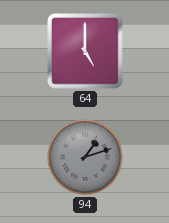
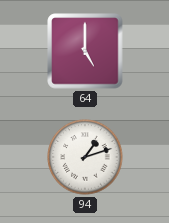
94 dial: grey -> white (85, 157)
